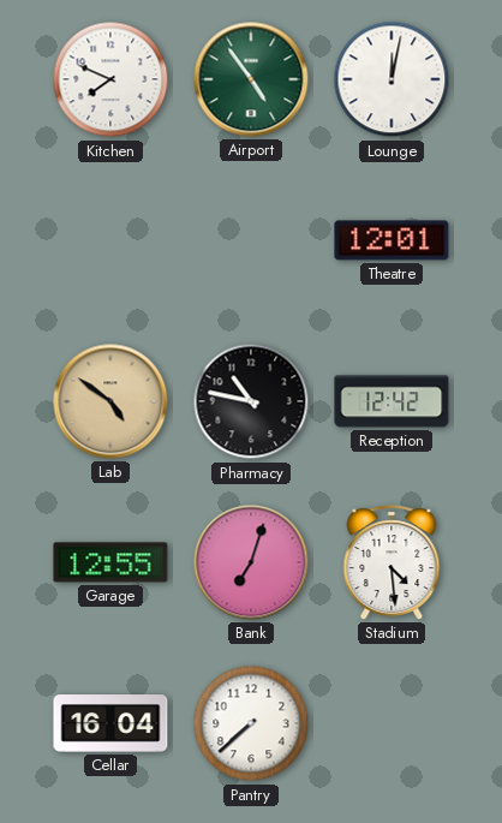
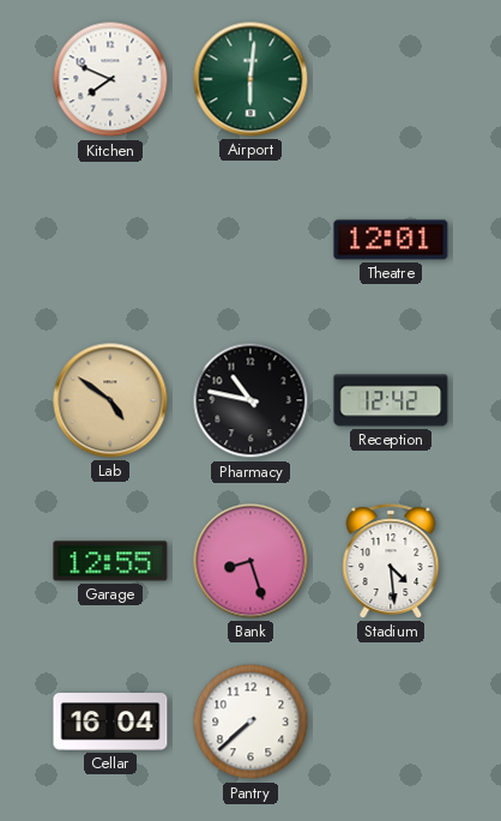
Airport: 4:54 -> 6:01 (251, 79)
Lounge: 12:02 -> none (392, 79)
Bank: 7:03 -> 8:27 (251, 561)
